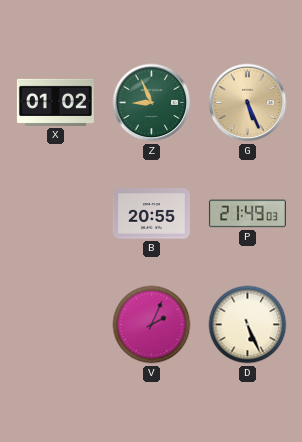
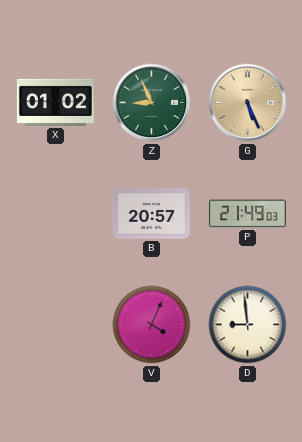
B: 20:55 -> 20:57 (151, 214)
V: 2:04 -> 4:04 (152, 325)
D: 5:26 -> 8:59 (248, 325)
